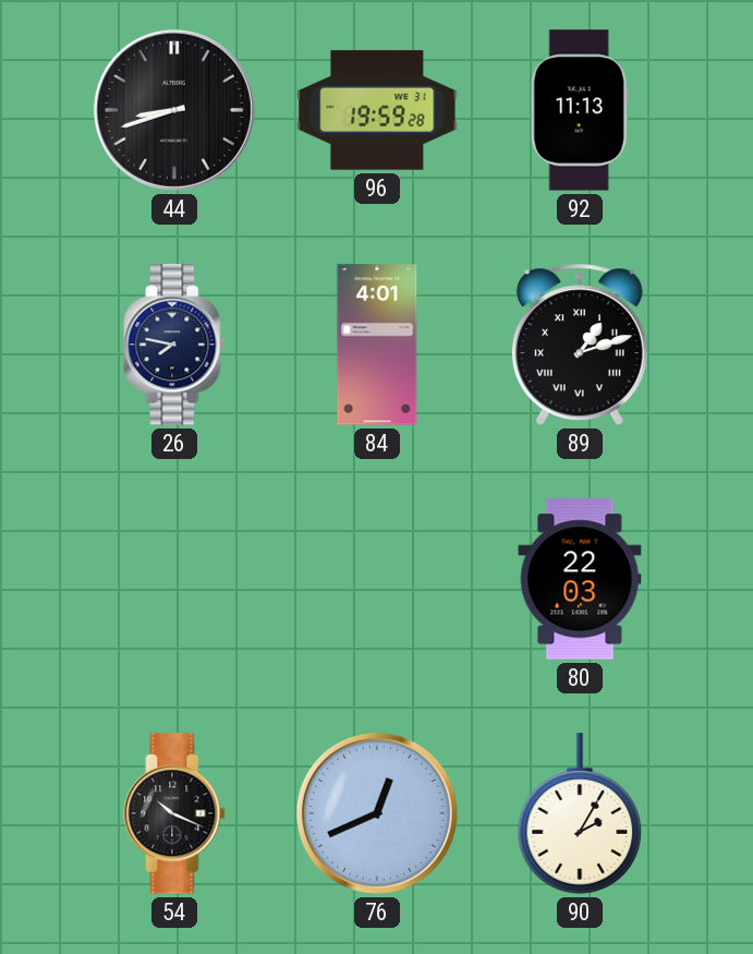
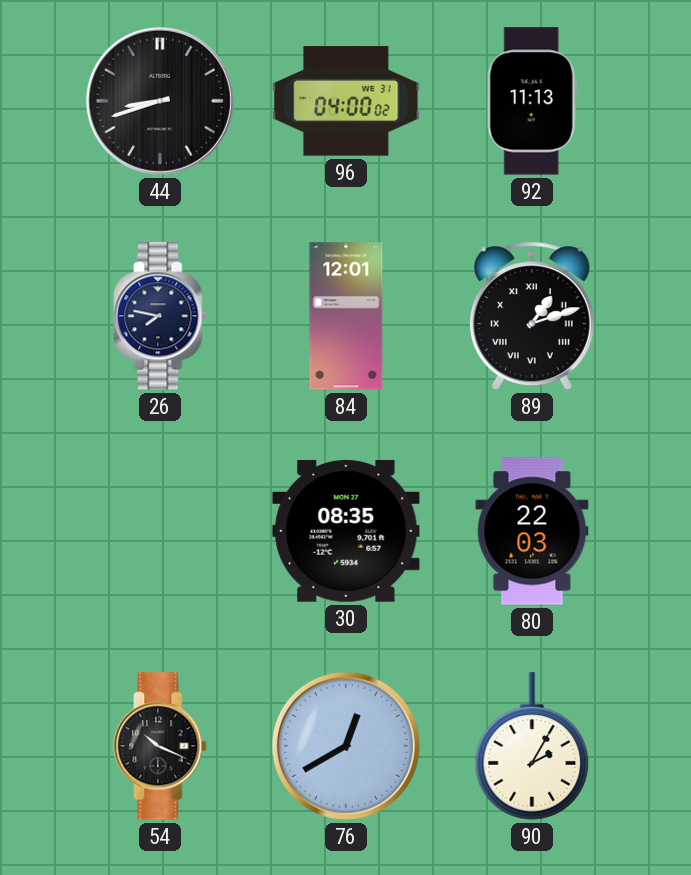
96: 19:59 -> 04:00 (346, 101)
84: 4:01 -> 12:01 (346, 316)
30: none -> 08:35 (346, 531)
76: 12:41 -> 12:40 (346, 746)
